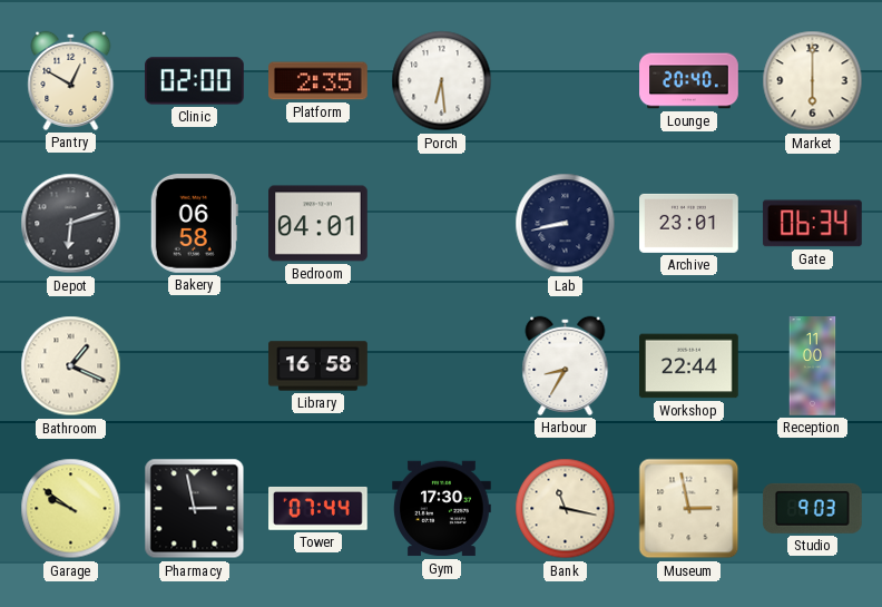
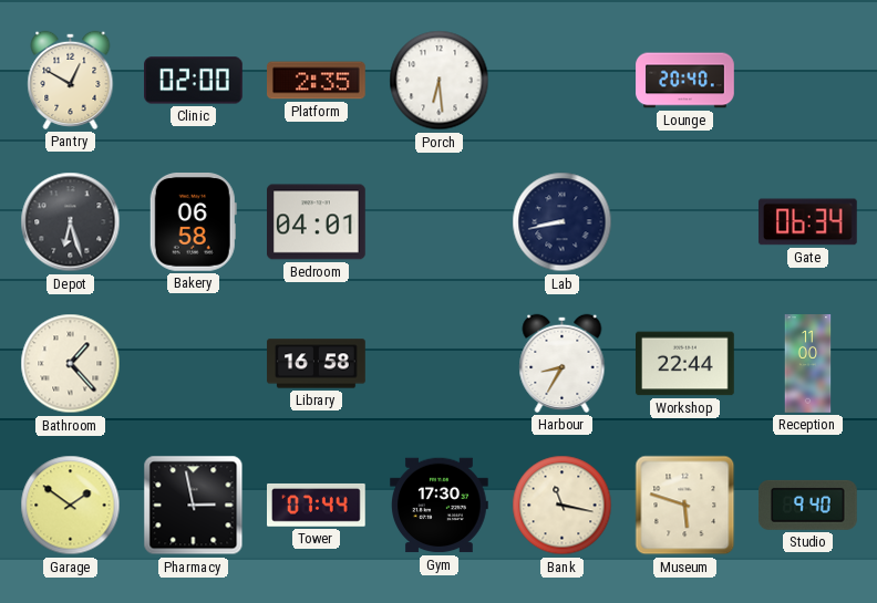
Market: 6:00 -> none (813, 81)
Depot: 6:12 -> 6:27 (71, 222)
Archive: 23:01 -> none (689, 223)
Bathroom: 1:19 -> 1:23 (71, 364)
Garage: 9:51 -> 1:51 (71, 506)
Museum: 2:58 -> 5:48 (685, 506)
Studio: 9:03 -> 9:40 (808, 505)
